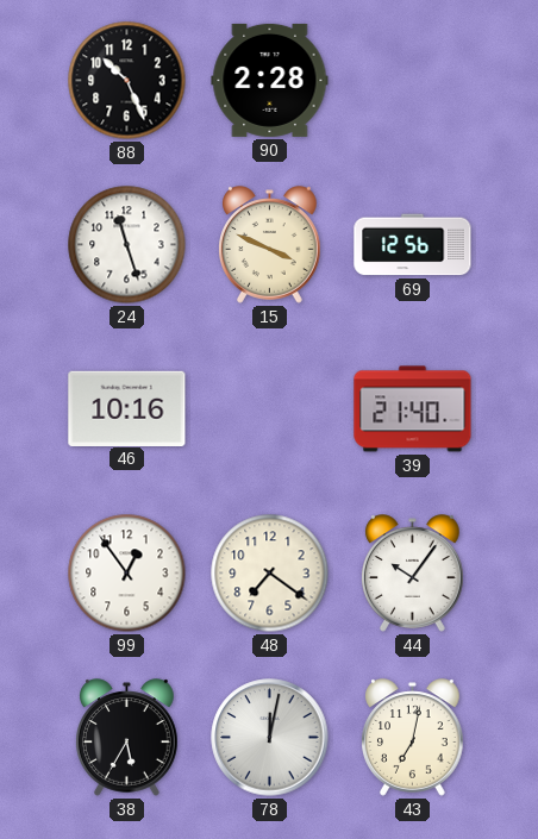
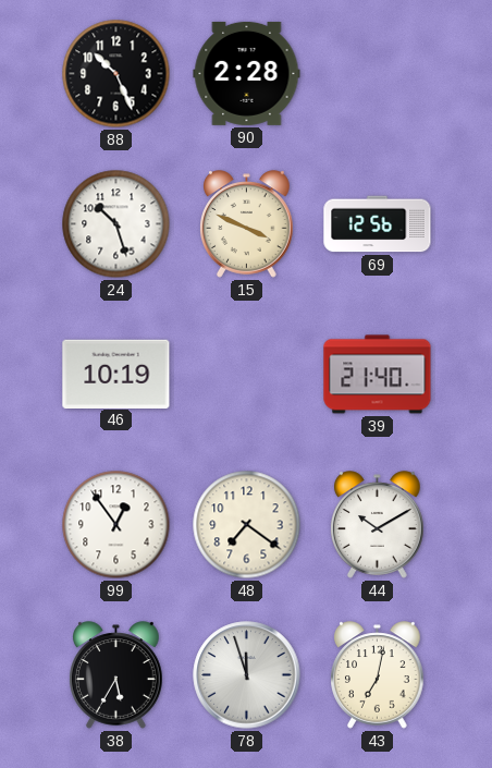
24: 11:27 -> 10:27 (116, 224)
46: 10:16 -> 10:19 (116, 374)
44: 10:06 -> 10:10 (378, 525)
78: 12:02 -> 11:57 (247, 675)
